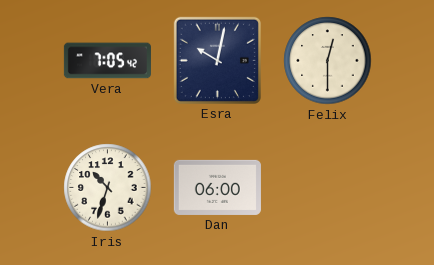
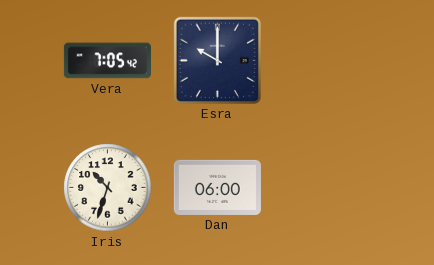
Esra: 10:02 -> 10:00 (217, 60)
Felix: 12:30 -> none (328, 61)
